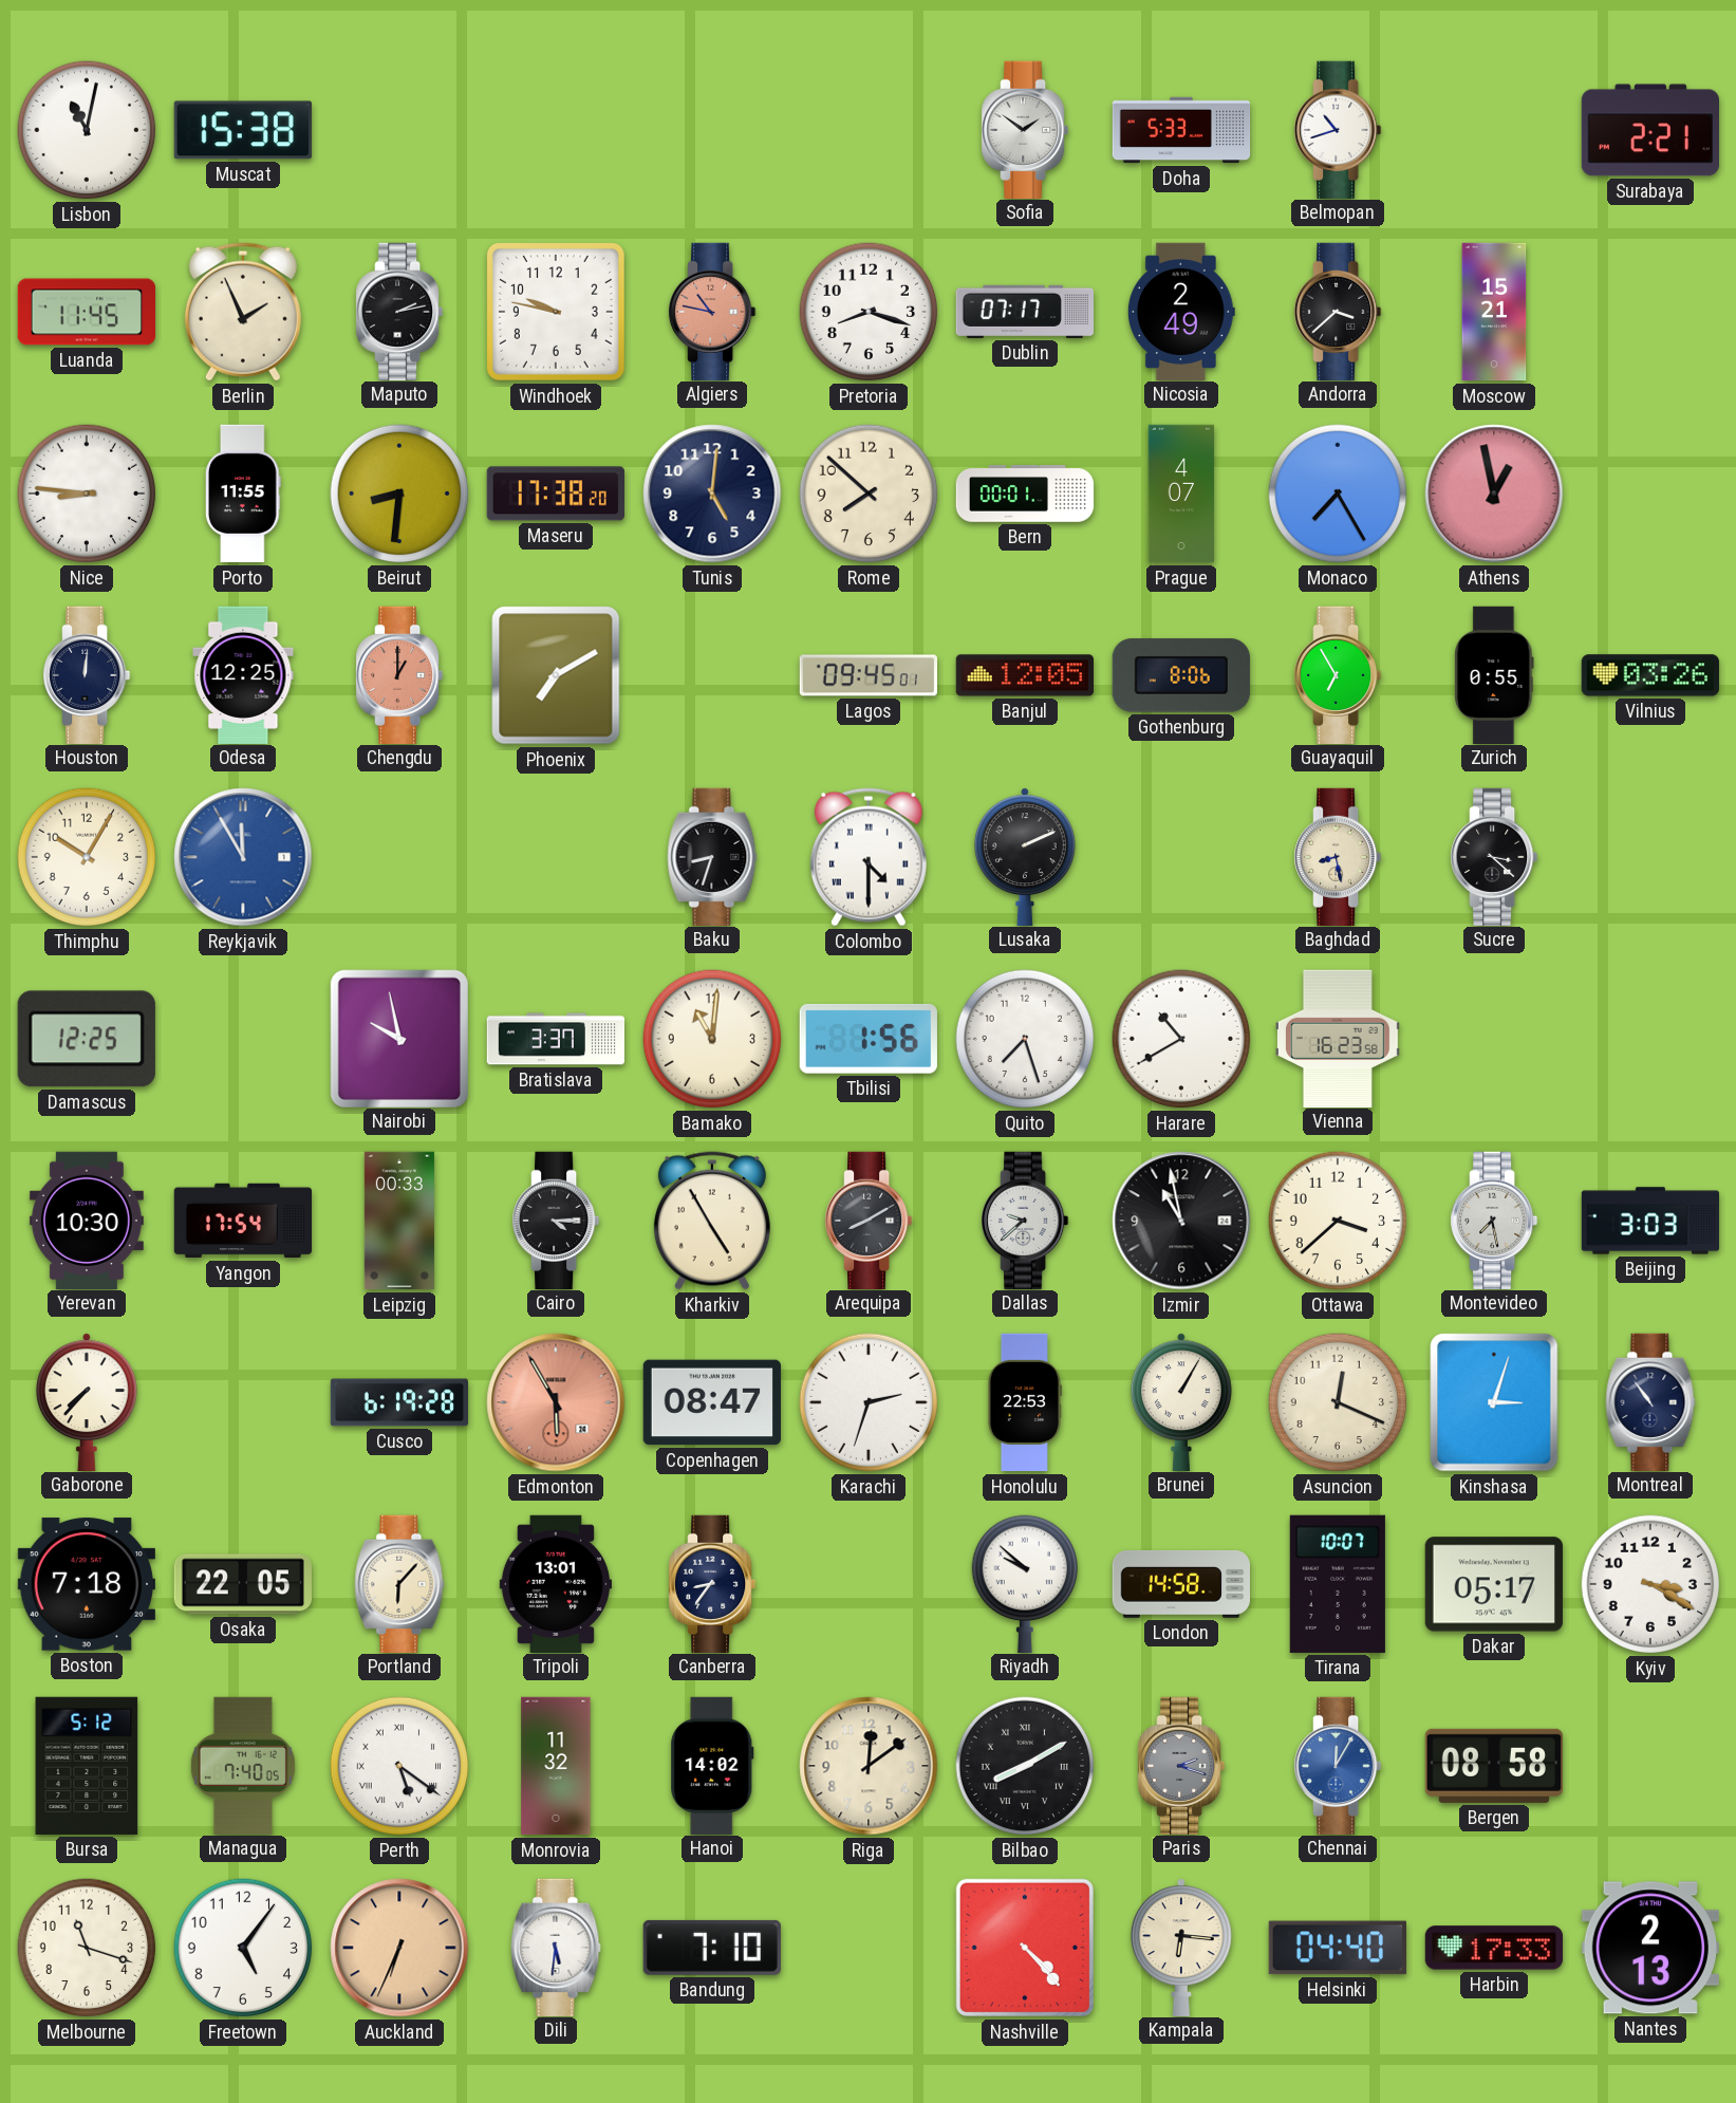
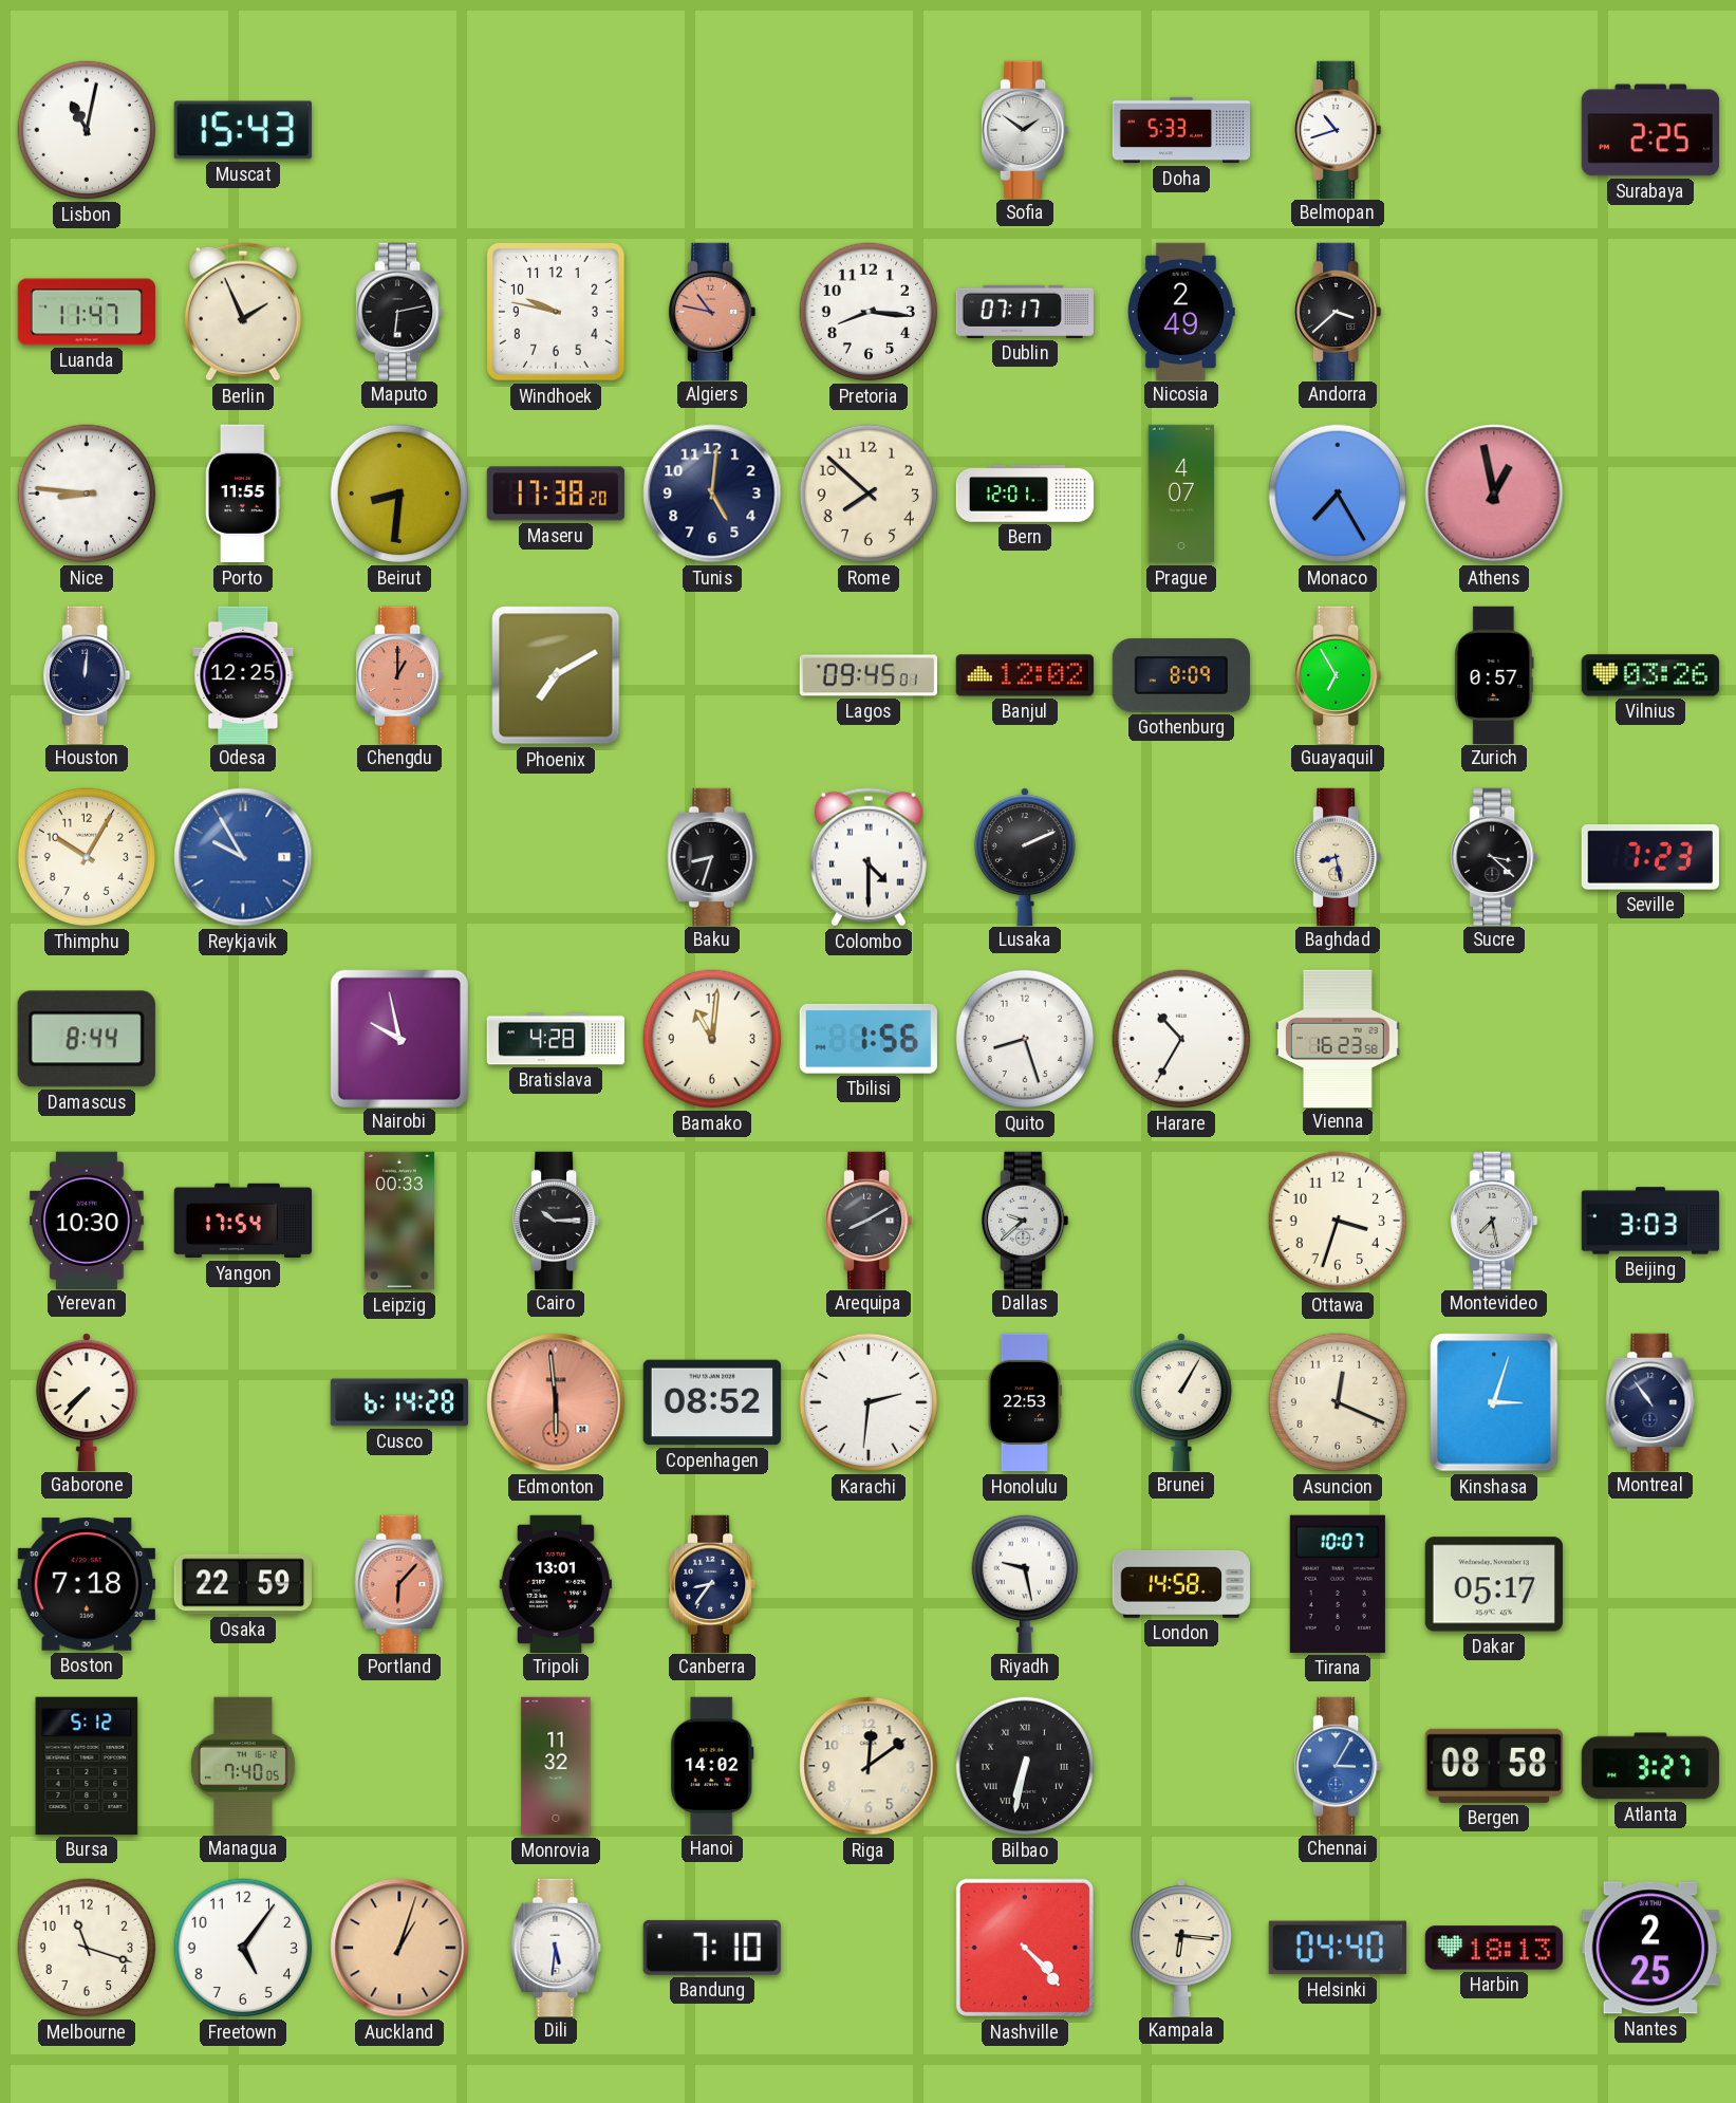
Muscat: 15:38 -> 15:43 (243, 130)
Surabaya: 2:21 -> 2:25 (1649, 130)
Luanda: 11:45 -> 11:47 (86, 312)
Maputo: 2:13 -> 6:13 (400, 311)
Pretoria: 8:18 -> 8:16 (869, 312)
Moscow: 15:21 -> none (1494, 312)
Bern: 00:01 -> 12:01 (1025, 494)
Banjul: 12:05 -> 12:02 (1024, 675)
Gothenburg: 8:06 -> 8:09 (1181, 675)
Zurich: 0:55 -> 0:57 (1494, 674)
Reykjavik: 11:55 -> 9:55 (243, 857)
Seville: none -> 7:23 (1650, 857)
Damascus: 12:25 -> 8:44 (87, 1039)
Bratislava: 3:37 -> 4:28 (555, 1039)
Quito: 7:27 -> 8:27 (1025, 1039)
Harare: 10:40 -> 10:35 (1181, 1039)
Cairo: 4:15 -> 10:15 (557, 1220)
Kharkiv: 4:55 -> none (712, 1221)
Izmir: 10:58 -> none (1181, 1221)
Ottawa: 3:38 -> 3:33 (1338, 1221)
Cusco: 6:19 -> 6:14 (398, 1402)
Edmonton: 5:55 -> 5:59 (556, 1402)
Copenhagen: 08:47 -> 08:52 (712, 1402)
Karachi: 2:33 -> 2:31 (869, 1402)
Osaka: 22:05 -> 22:59 (242, 1584)
Portland dial: cream -> salmon (399, 1583)
Riyadh: 9:52 -> 9:28 (1024, 1583)
Kyiv: 3:20 -> none (1650, 1584)
Perth: 5:21 -> none (399, 1766)
Bilbao: 8:10 -> 6:32 (1025, 1766)
Paris: 2:18 -> none (1182, 1765)
Chennai: 12:05 -> 3:05 (1339, 1765)
Atlanta: none -> 3:27 (1649, 1766)
Auckland: 6:34 -> 1:03 (399, 1948)
Harbin: 17:33 -> 18:13 (1493, 1948)
Nantes: 2:13 -> 2:25 (1650, 1948)
